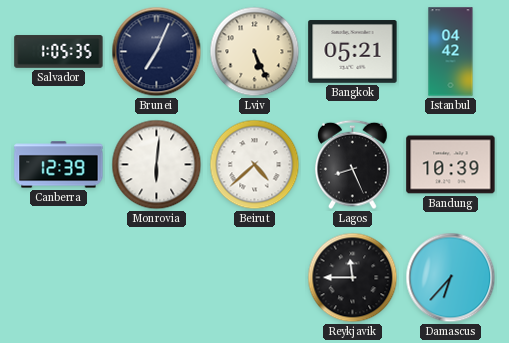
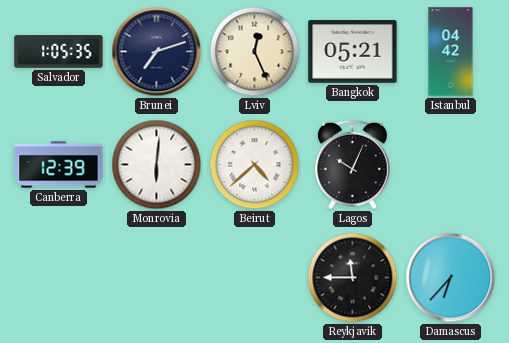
Brunei: 7:04 -> 7:12 (157, 52)
Lviv: 5:26 -> 12:26 (255, 52)
Lagos: 8:26 -> 10:04 (353, 165)
Bandung: 10:39 -> none (451, 165)
